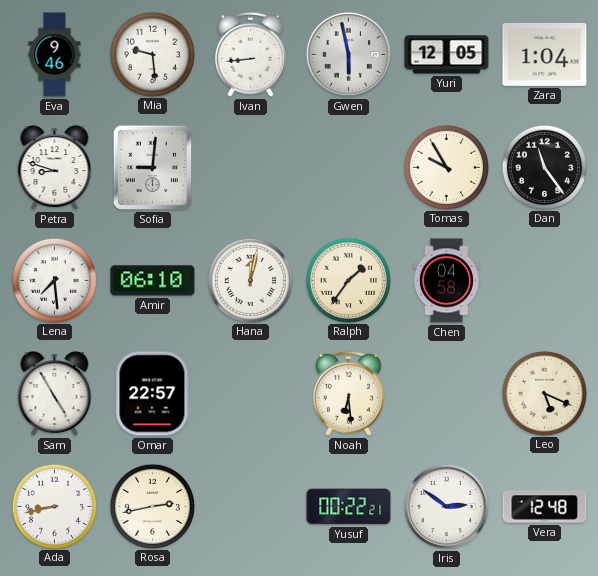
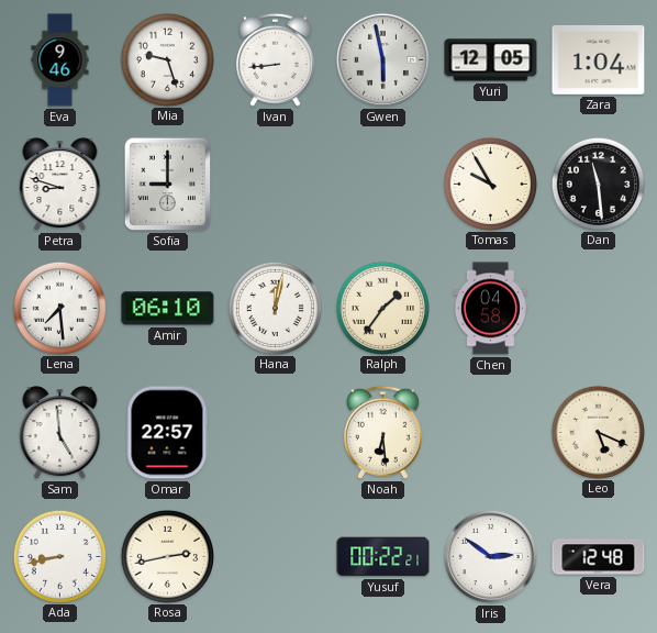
Mia: 9:29 -> 9:27 (167, 59)
Sofia: 9:01 -> 9:00 (168, 185)
Dan: 11:24 -> 11:29 (598, 184)
Sam: 4:55 -> 4:59 (60, 433)
